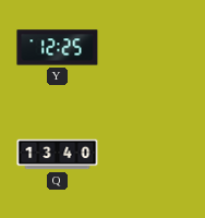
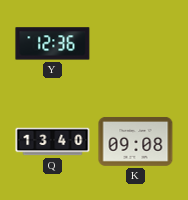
Y: 12:25 -> 12:36 (53, 44)
K: none -> 09:08 (136, 141)
